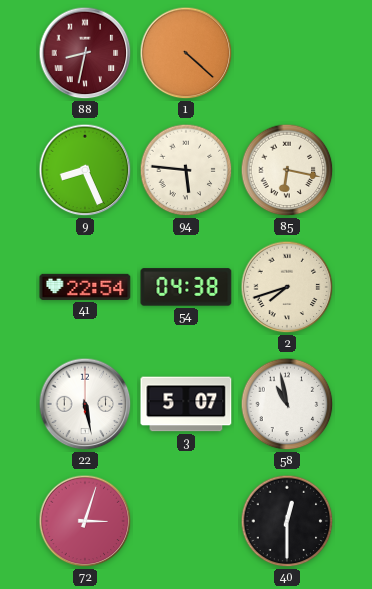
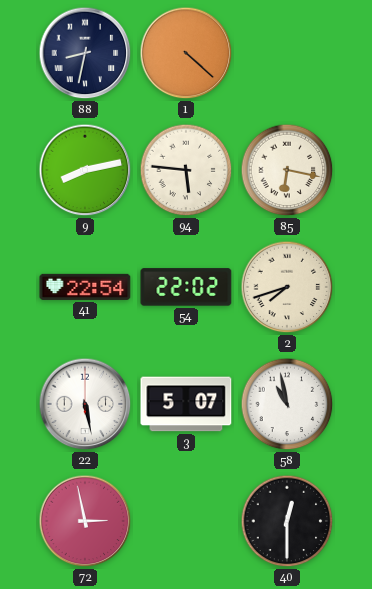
88 dial: burgundy -> navy (85, 53)
9: 8:26 -> 8:13 (85, 170)
54: 04:38 -> 22:02 (186, 287)
72: 3:03 -> 2:58 (85, 521)
